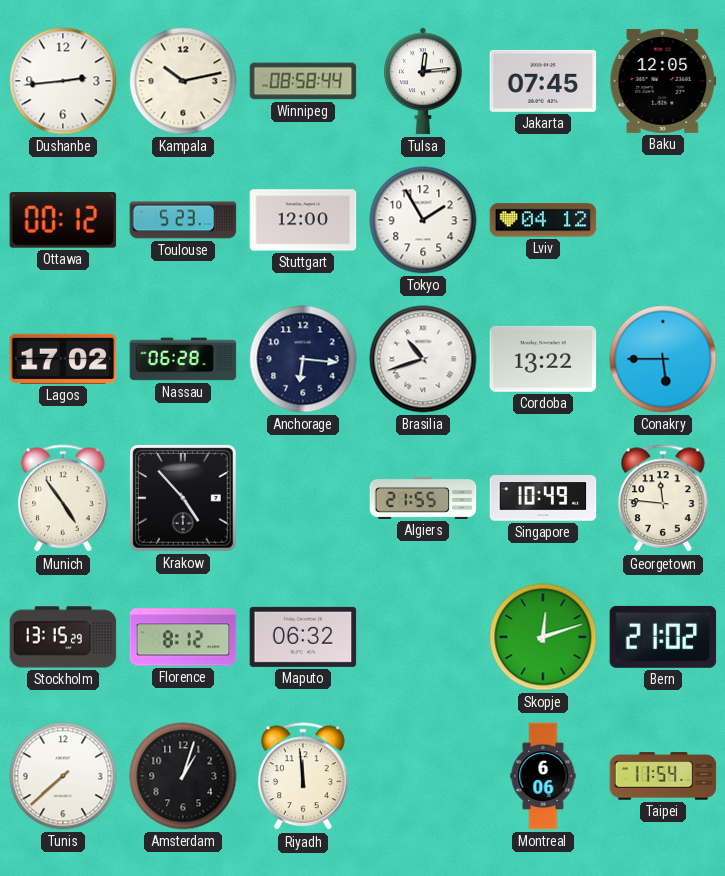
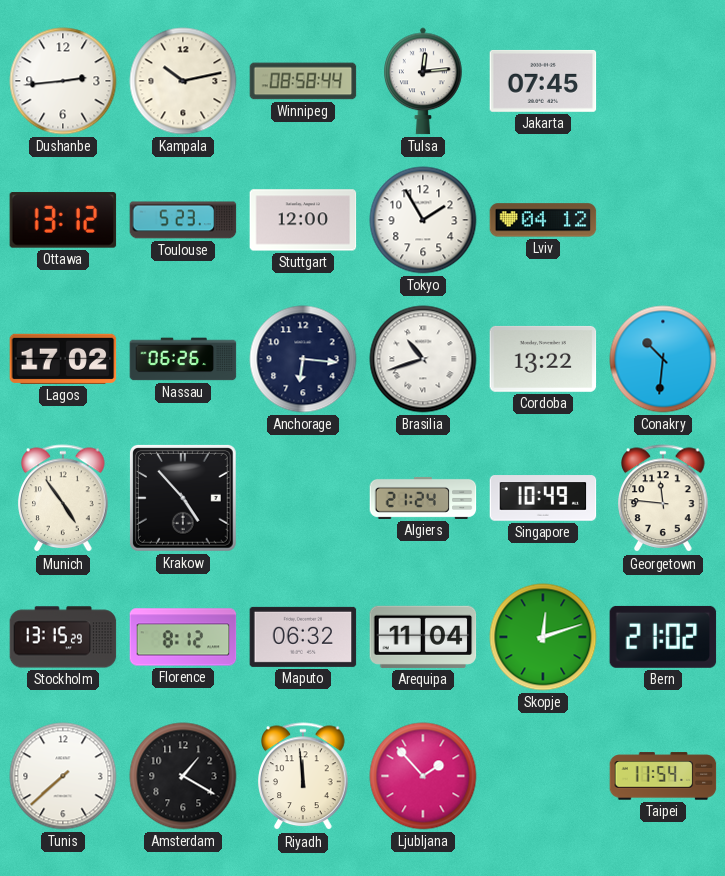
Baku: 12:05 -> none (663, 81)
Ottawa: 00:12 -> 13:12 (63, 220)
Nassau: 06:28 -> 06:26 (183, 359)
Conakry: 5:45 -> 10:31 (663, 359)
Algiers: 21:55 -> 21:24 (423, 498)
Arequipa: none -> 11:04 (423, 637)
Amsterdam: 1:03 -> 1:20 (183, 776)
Ljubljana: none -> 1:53 (423, 776)
Montreal: 6:06 -> none (543, 776)
